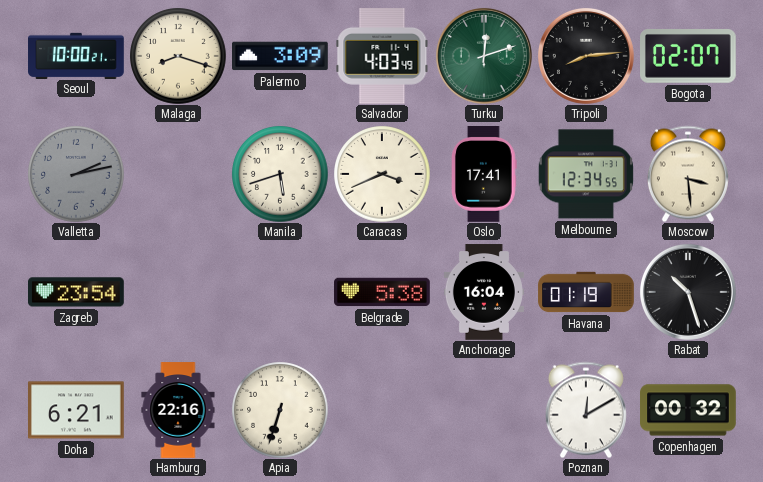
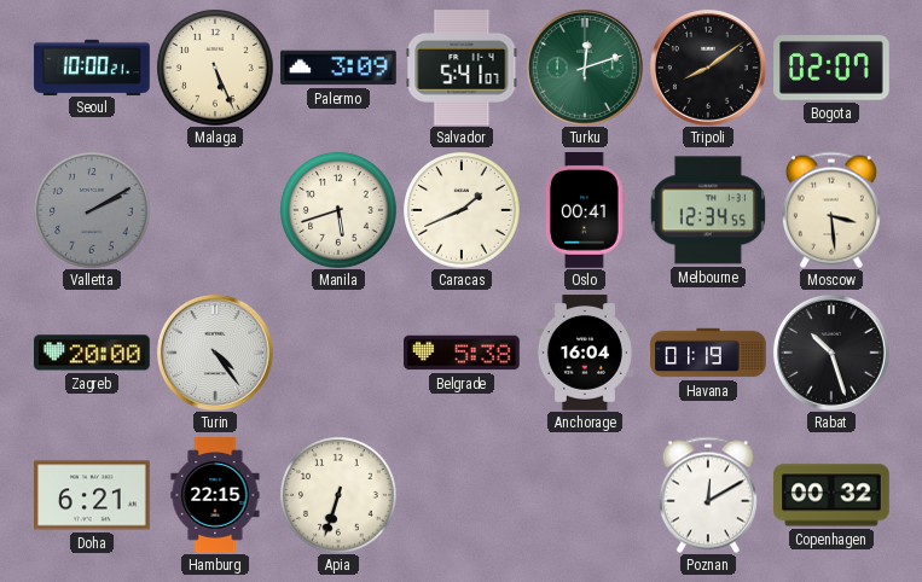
Malaga: 8:18 -> 5:26 (215, 68)
Salvador: 4:03 -> 5:41 (462, 69)
Tripoli: 8:14 -> 8:09 (708, 68)
Valletta: 2:13 -> 2:10 (92, 210)
Caracas: 3:41 -> 1:41 (462, 210)
Oslo: 17:41 -> 00:41 (585, 210)
Zagreb: 23:54 -> 20:00 (92, 353)
Turin: none -> 4:24 (215, 353)
Hamburg: 22:16 -> 22:15 (215, 495)
